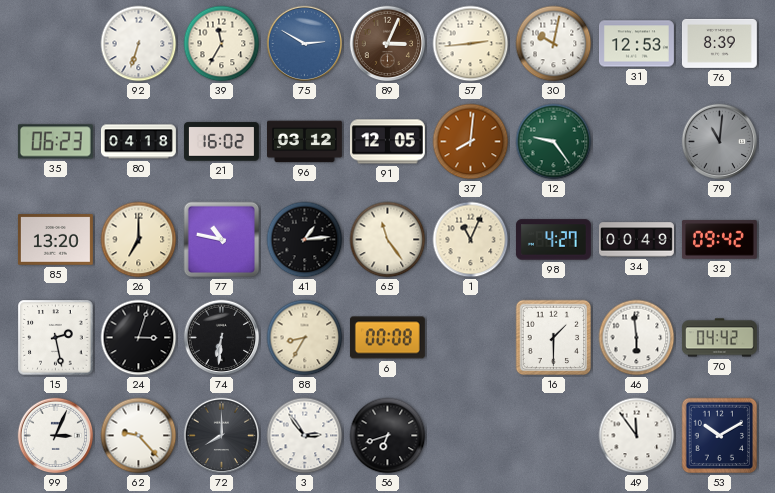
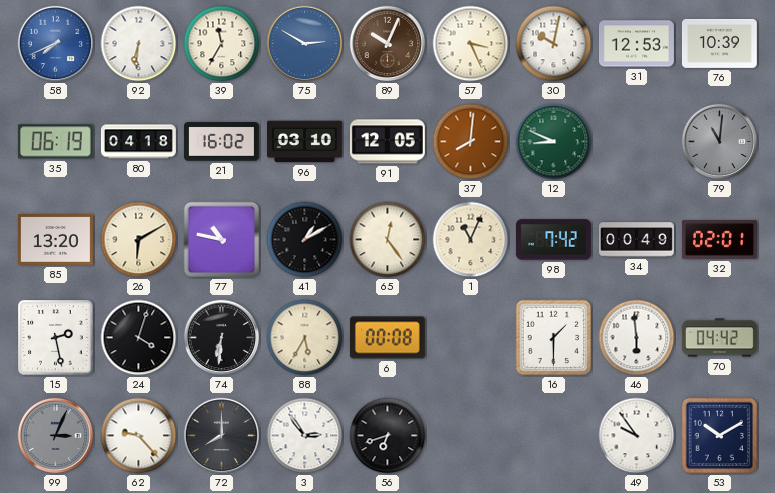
58: none -> 7:41 (56, 44)
92: 6:33 -> 6:31 (139, 44)
89: 3:04 -> 10:04 (388, 44)
57: 2:44 -> 3:26 (471, 44)
76: 8:39 -> 10:39 (719, 43)
35: 06:23 -> 06:19 (55, 142)
96: 03:12 -> 03:10 (305, 142)
12: 9:24 -> 8:49 (554, 142)
26: 7:00 -> 6:10 (139, 240)
41: 1:14 -> 1:10 (305, 240)
65: 11:24 -> 12:24 (388, 240)
98: 4:27 -> 7:42 (553, 240)
32: 09:42 -> 02:01 (719, 240)
24: 3:03 -> 4:03 (139, 338)
88: 8:35 -> 5:35 (305, 338)
99 dial: white -> grey (56, 436)
49: 11:54 -> 9:54 (637, 436)
